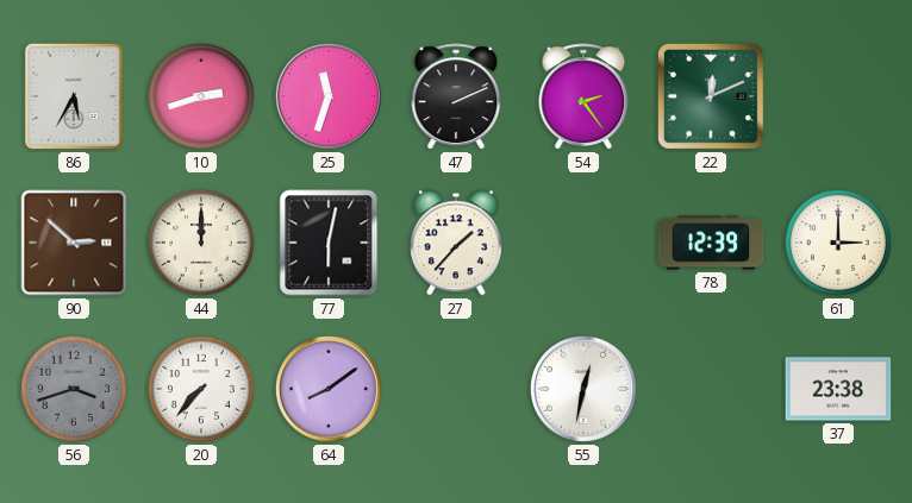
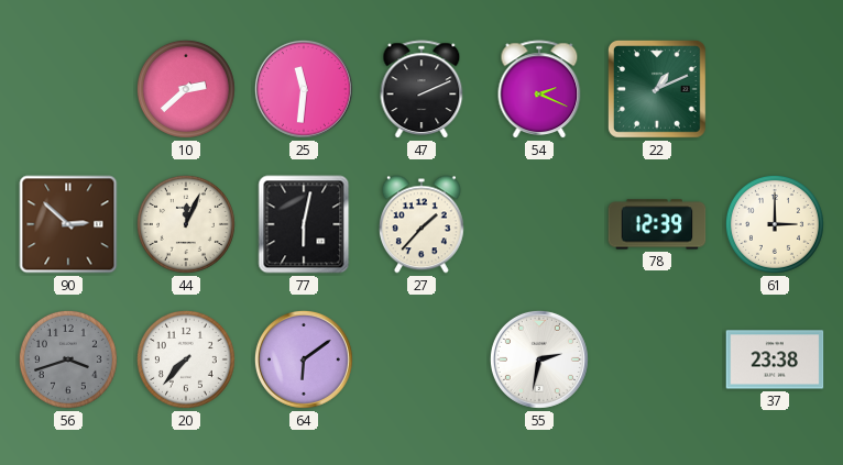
86: 5:35 -> none (74, 96)
10: 2:42 -> 2:38 (186, 89)
25: 11:33 -> 11:31 (304, 89)
54: 2:24 -> 2:19 (539, 90)
22: 12:11 -> 1:11 (657, 89)
44: 12:00 -> 12:04 (186, 224)
64: 8:09 -> 6:09 (304, 359)
55: 12:32 -> 2:32 (539, 359)
